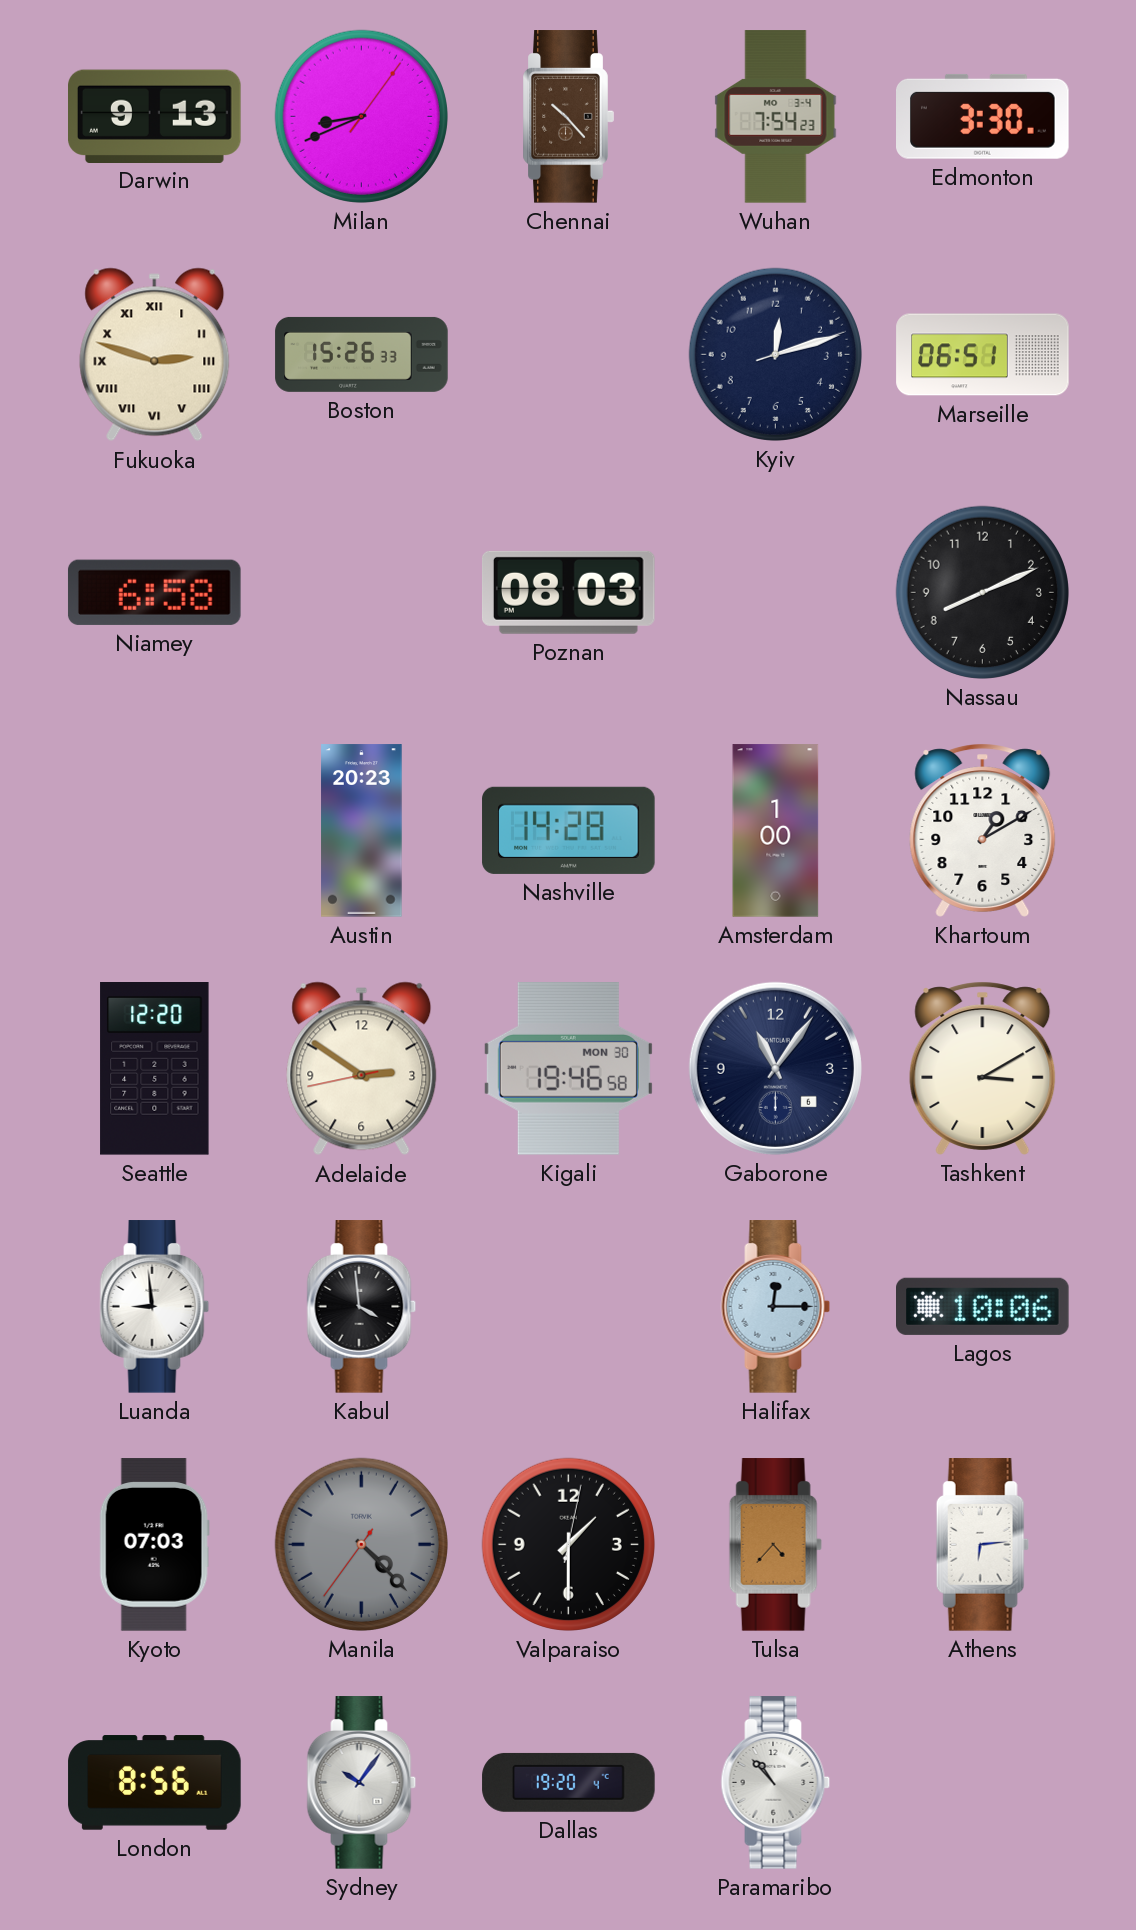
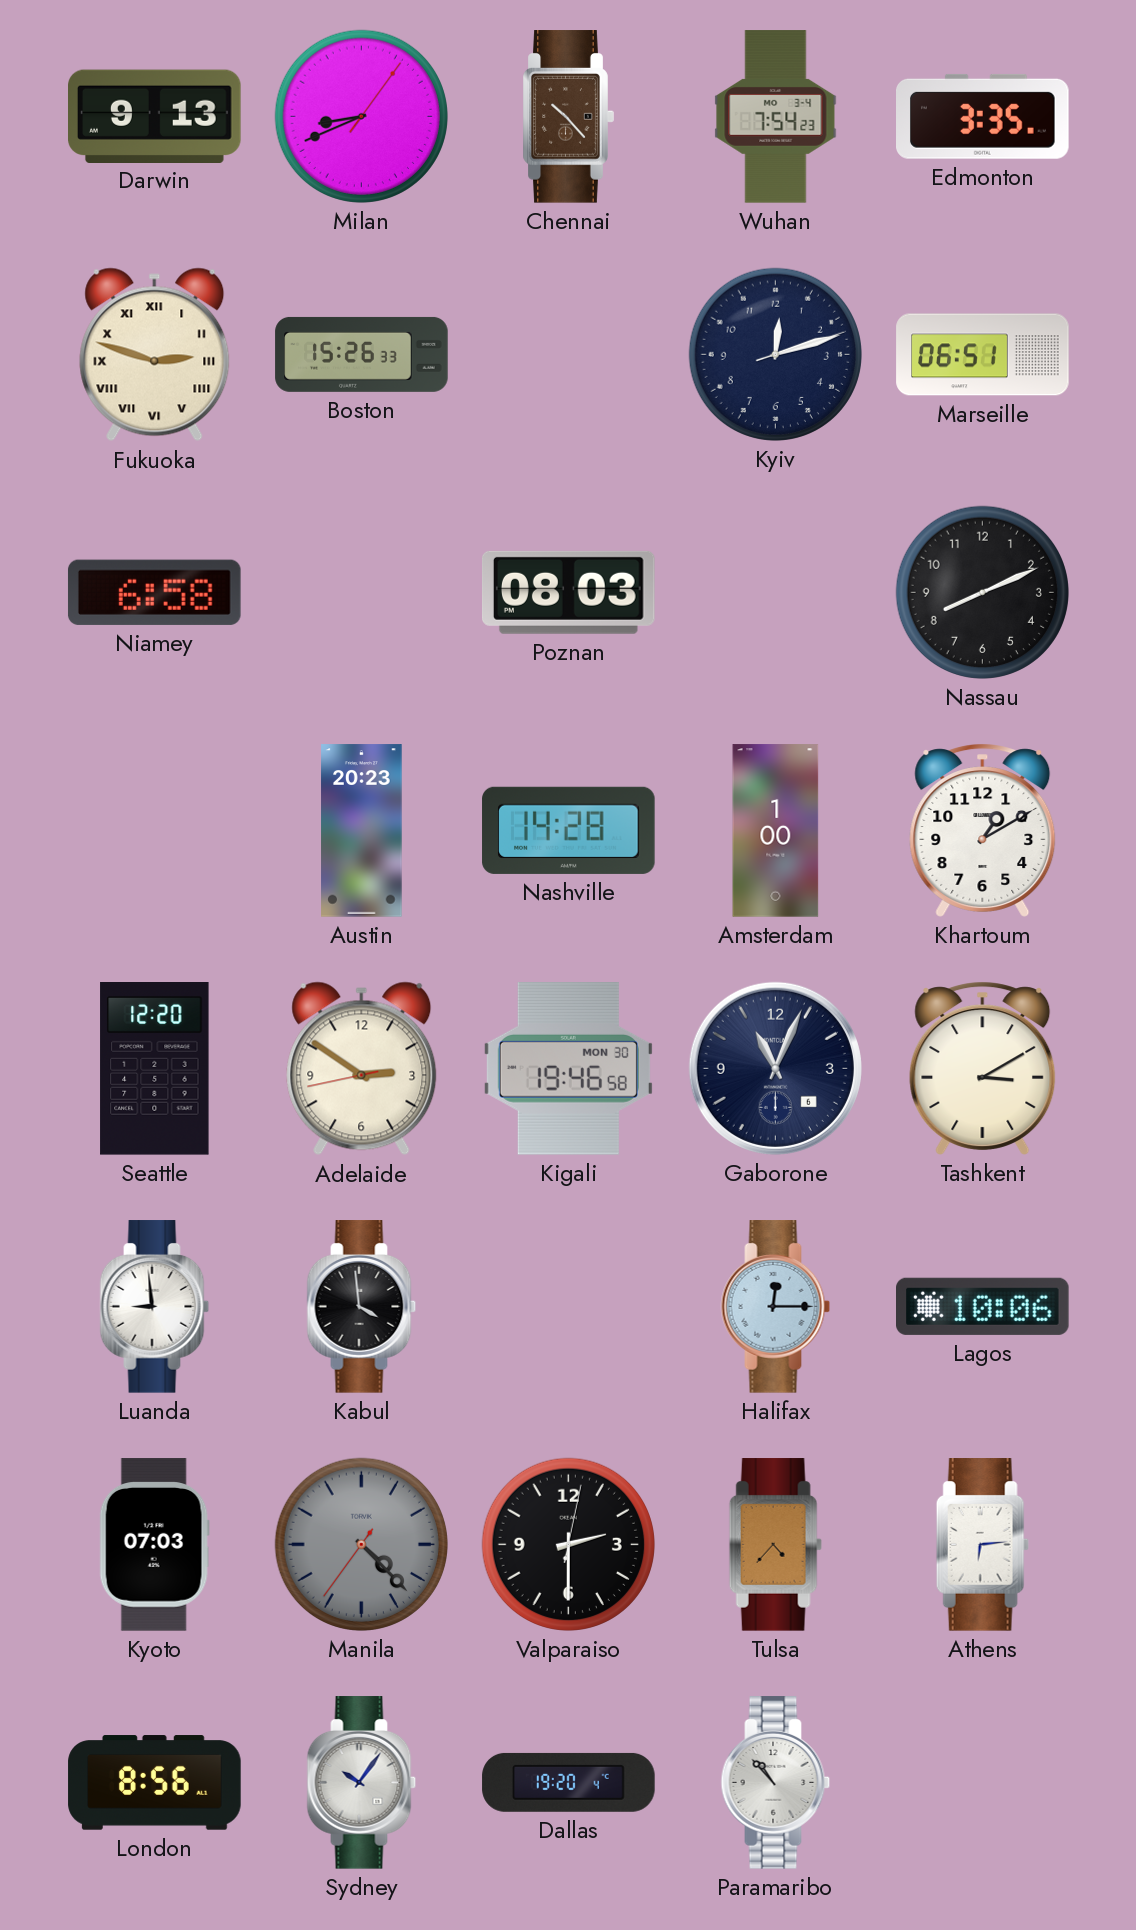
Edmonton: 3:30 -> 3:35 (983, 116)
Gaborone: 11:06 -> 11:04 (775, 1068)
Valparaiso: 1:30 -> 2:30 (568, 1544)
